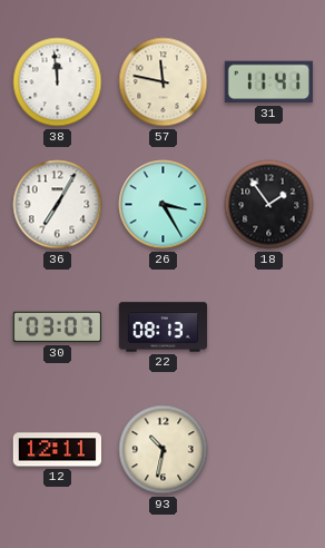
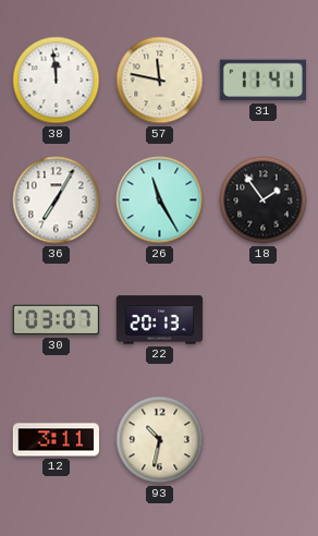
26: 3:25 -> 11:25 (160, 200)
22: 08:13 -> 20:13 (160, 320)
12: 12:11 -> 3:11 (57, 440)
